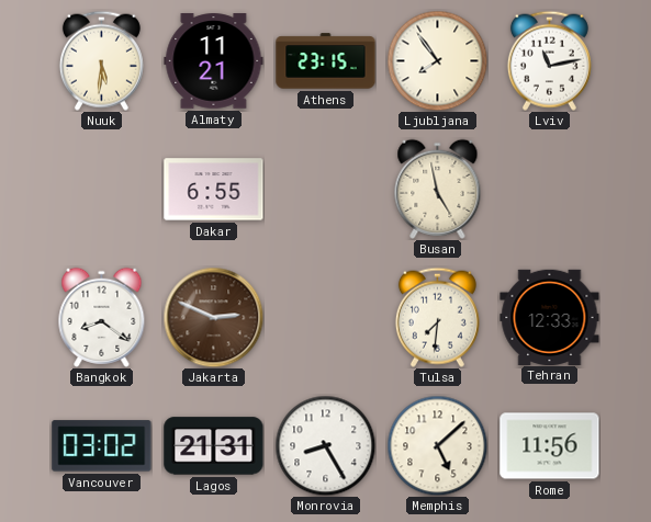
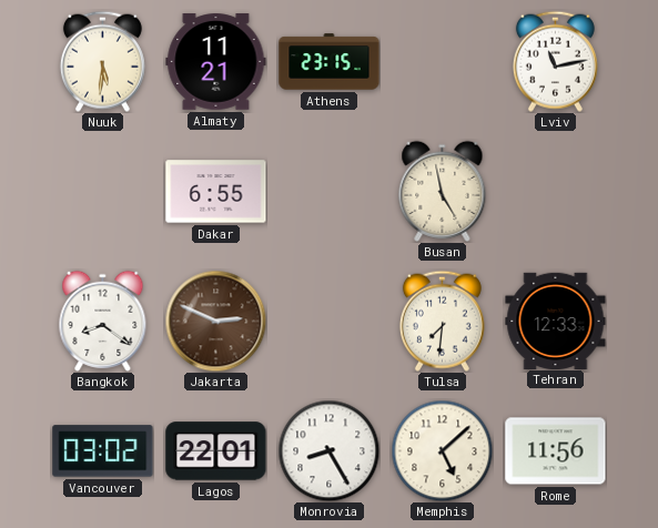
Ljubljana: 7:54 -> none (437, 60)
Lagos: 21:31 -> 22:01 (216, 451)
